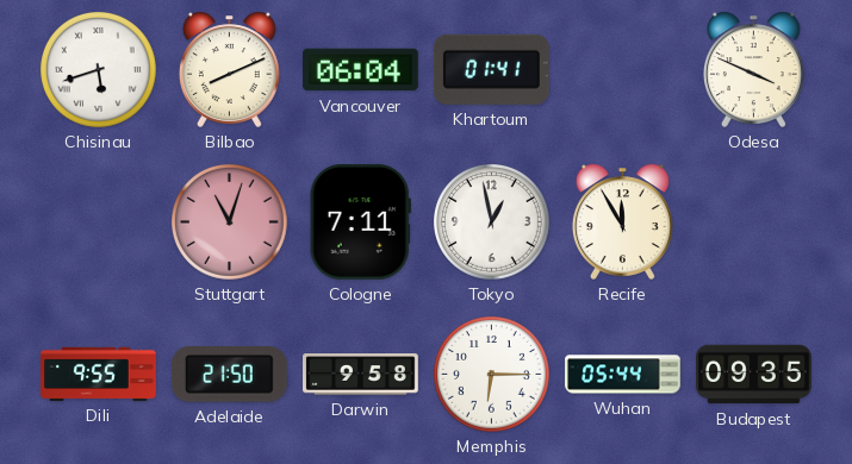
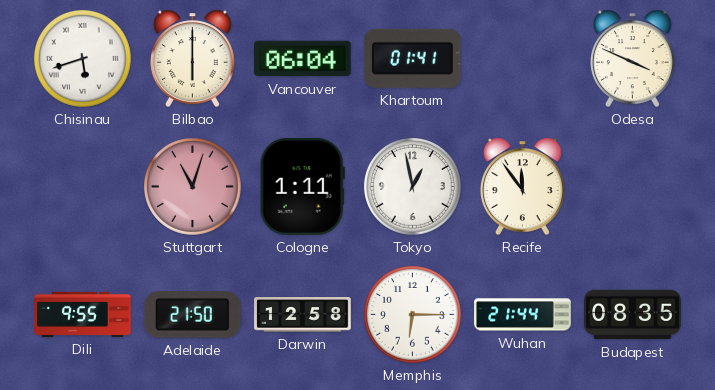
Bilbao: 8:11 -> 6:00 (192, 58)
Cologne: 7:11 -> 1:11 (302, 186)
Recife: 11:55 -> 11:54 (522, 186)
Darwin: 9:58 -> 12:58 (303, 315)
Wuhan: 05:44 -> 21:44 (523, 315)
Budapest: 09:35 -> 08:35 (633, 315)
